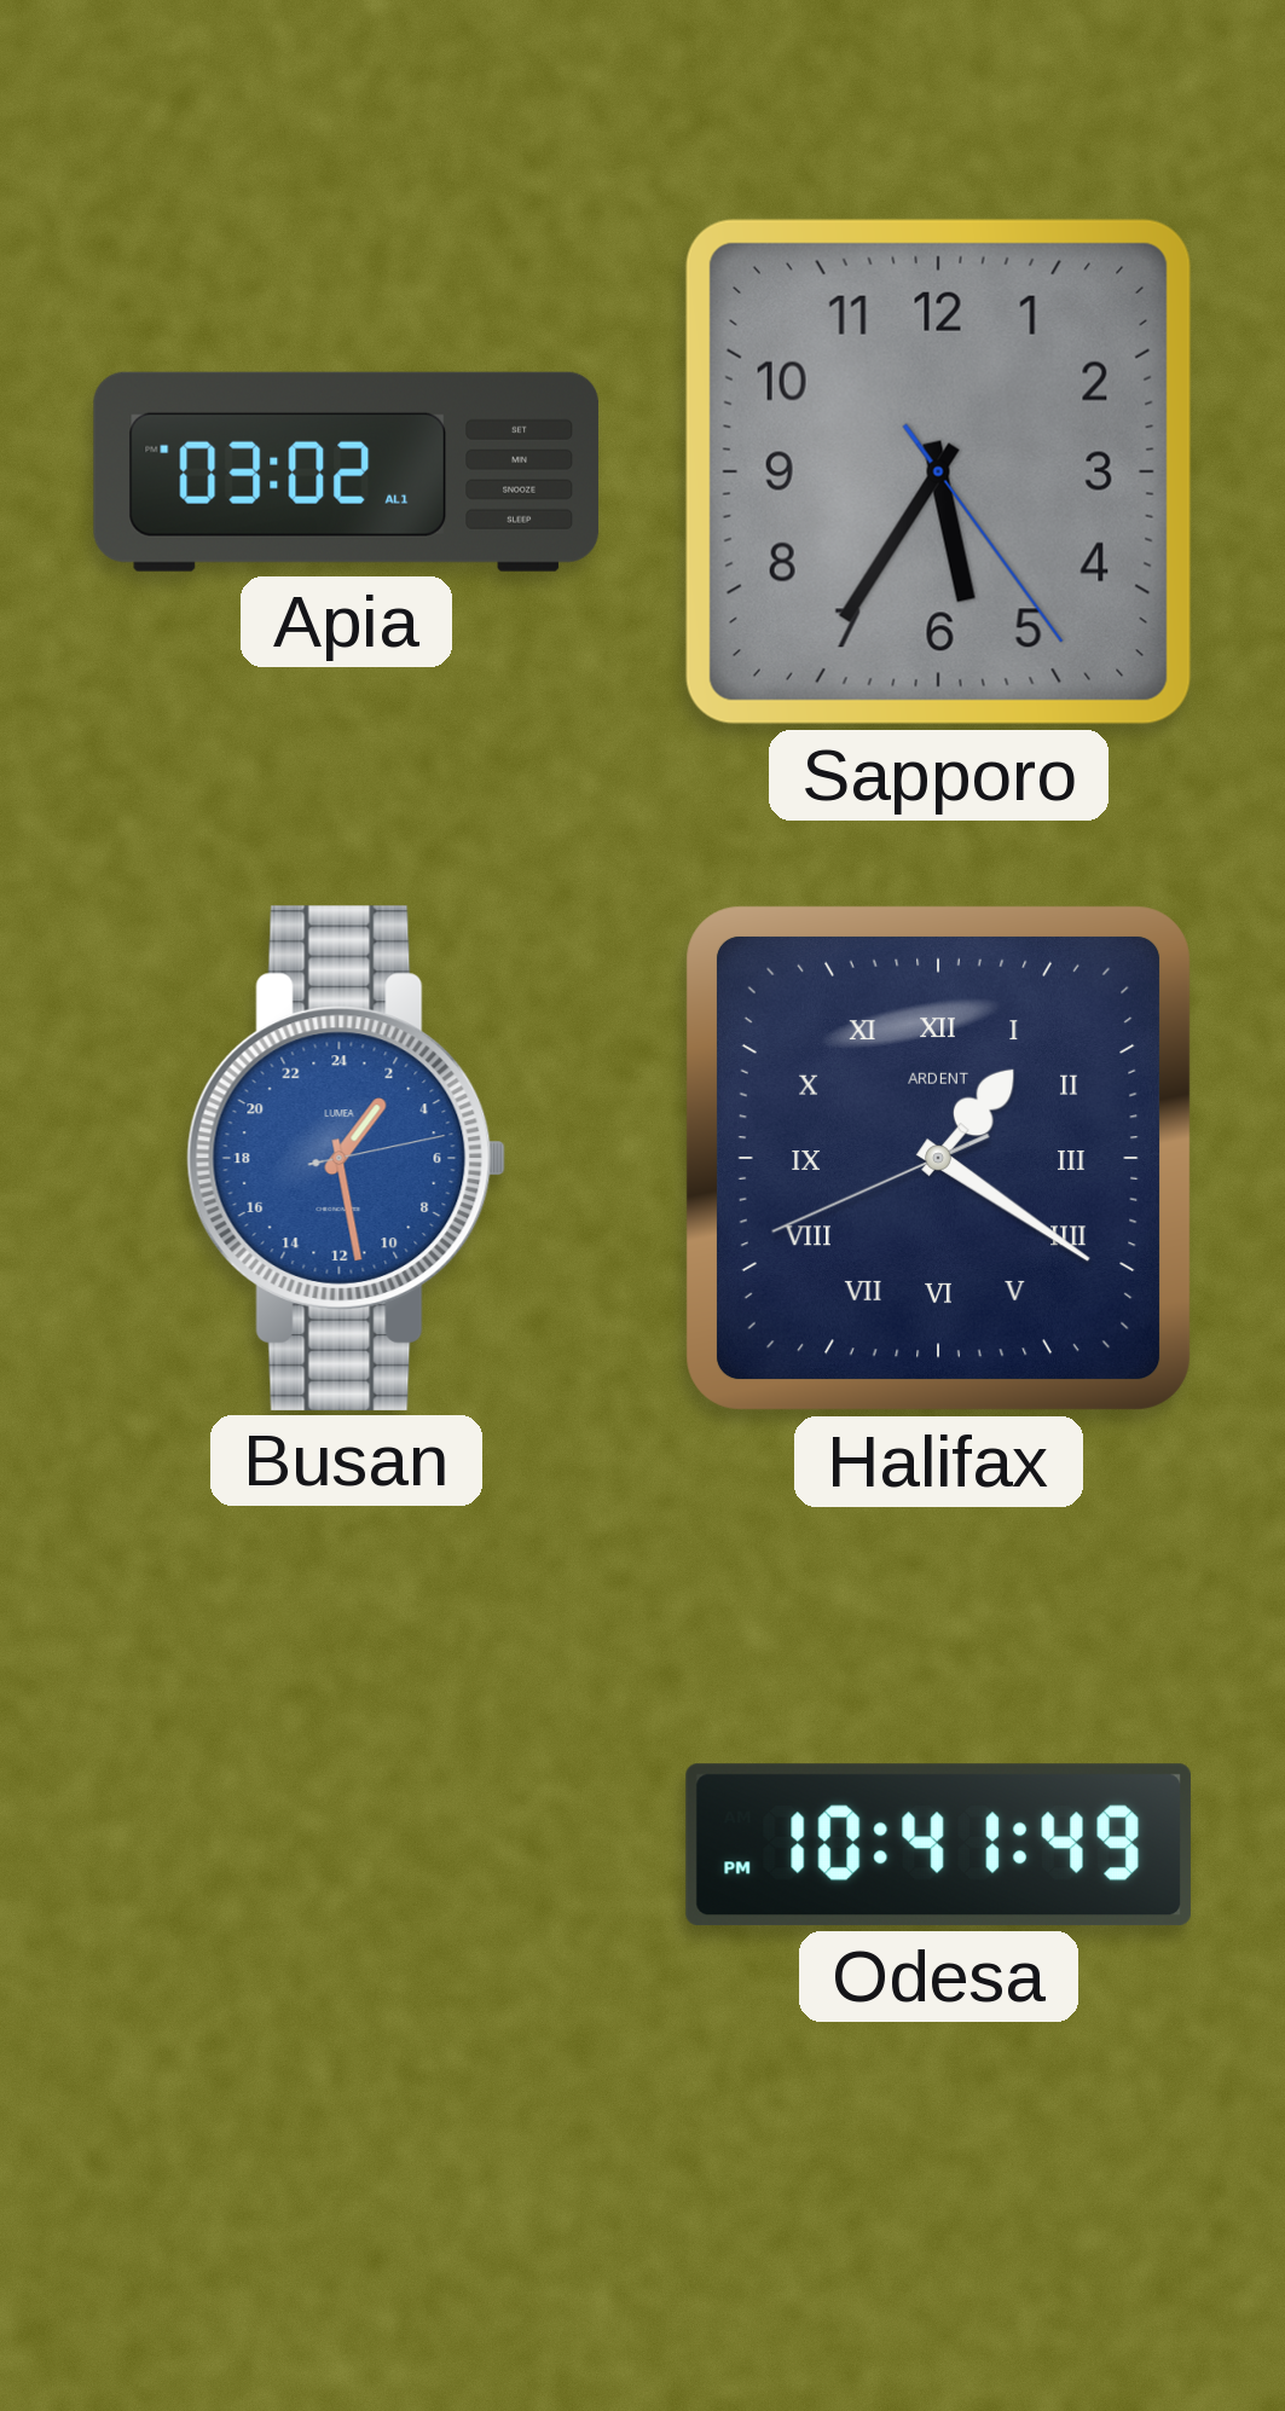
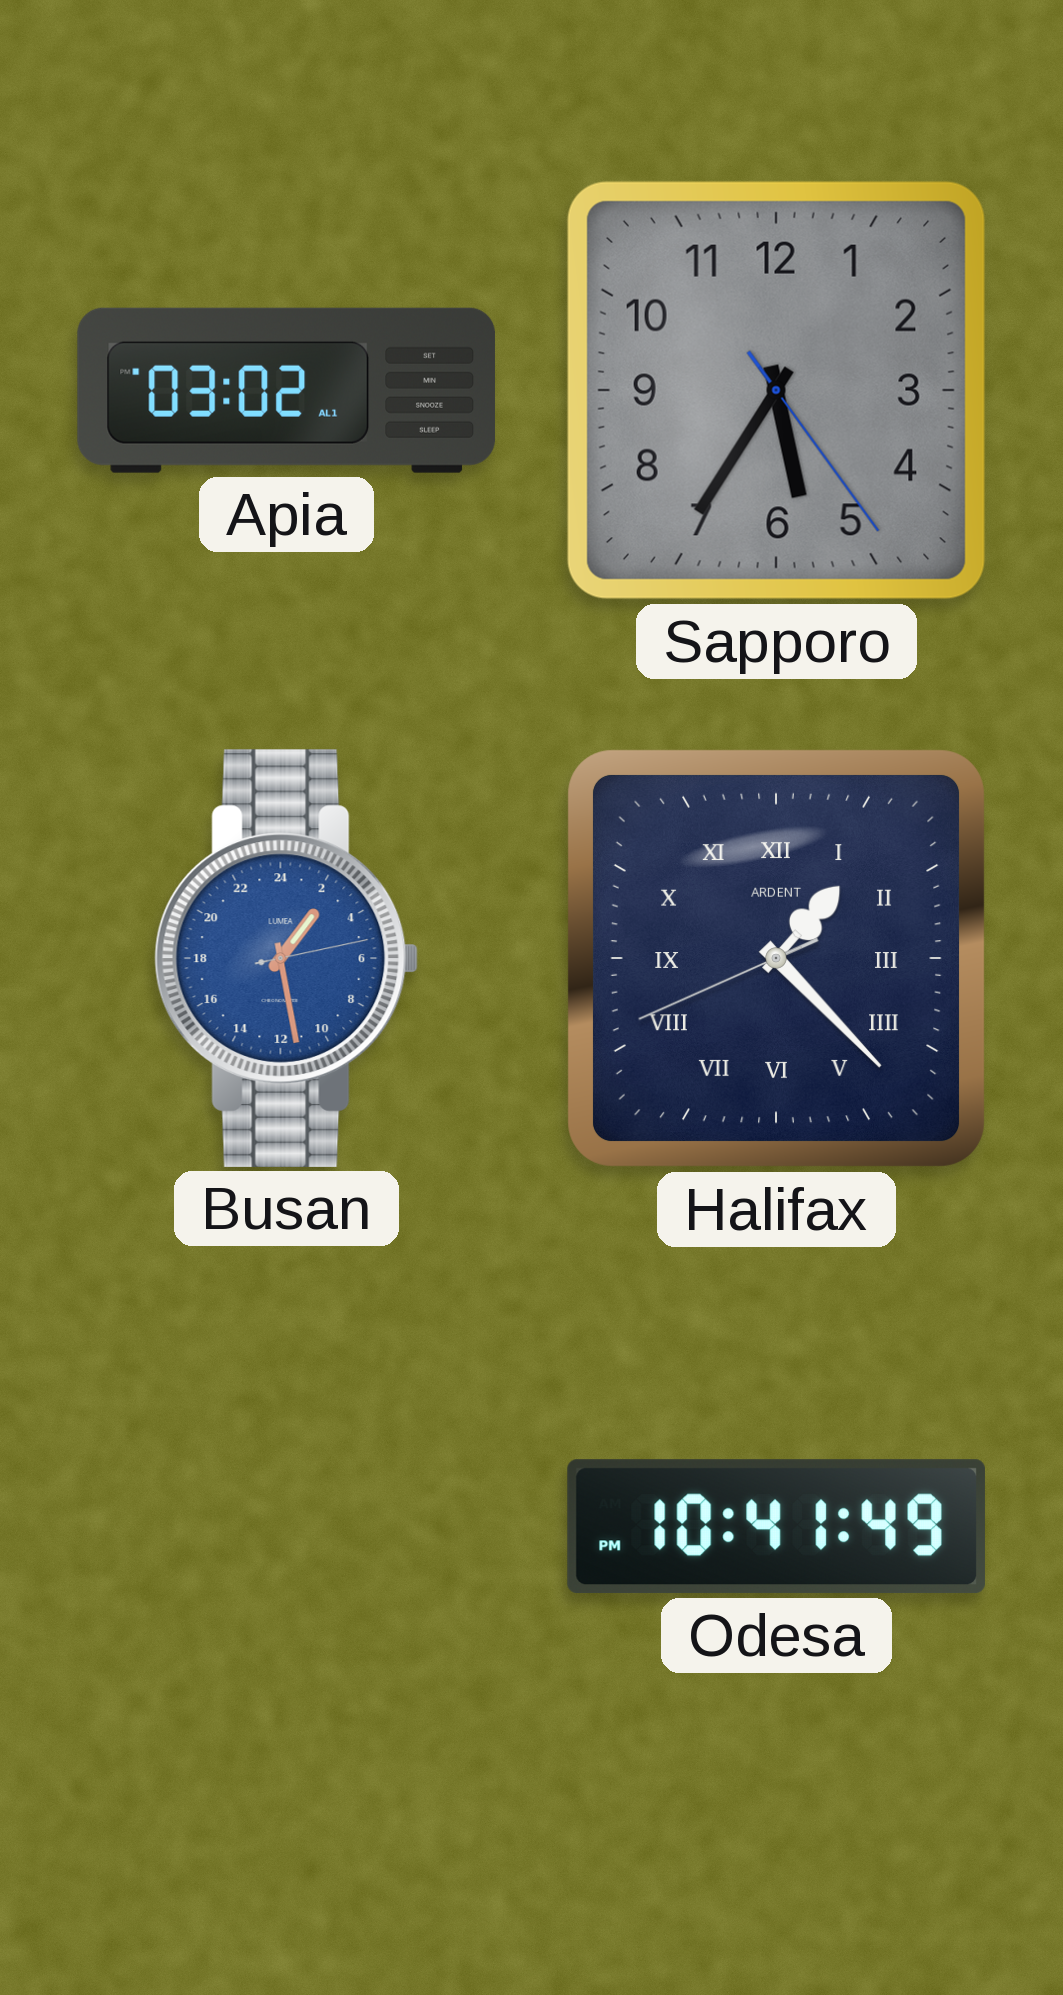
Halifax: 1:20 -> 1:22 (776, 958)
